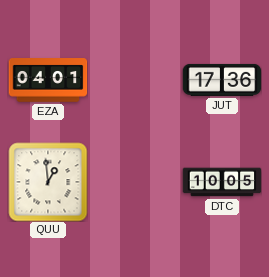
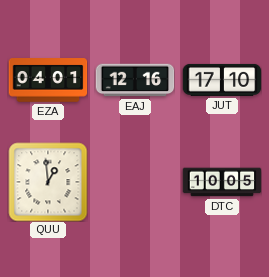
EAJ: none -> 12:16 (135, 80)
JUT: 17:36 -> 17:10 (222, 80)
